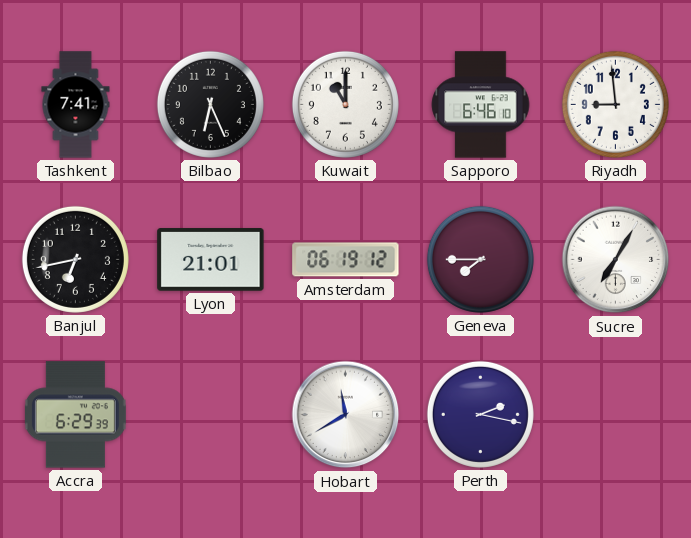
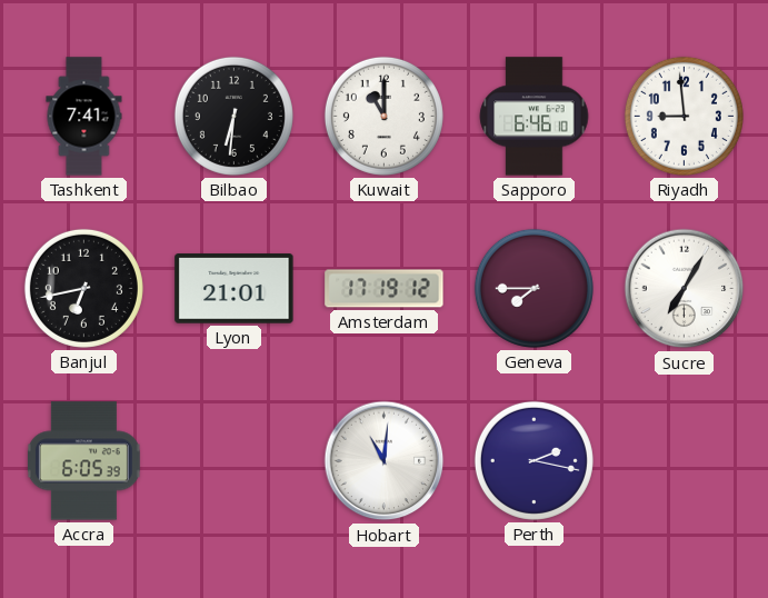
Bilbao: 6:26 -> 6:31 (233, 116)
Amsterdam: 06:19 -> 17:19 (385, 289)
Accra: 6:29 -> 6:05 (83, 461)
Hobart: 11:40 -> 11:01 (385, 461)
